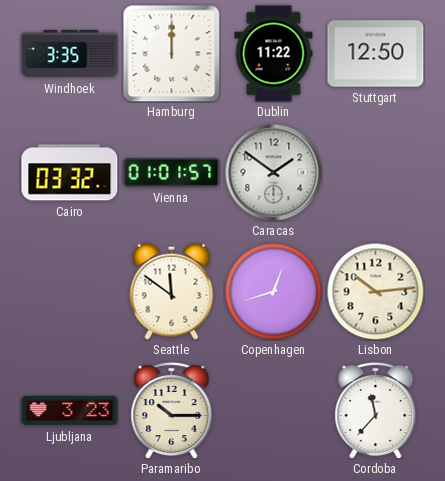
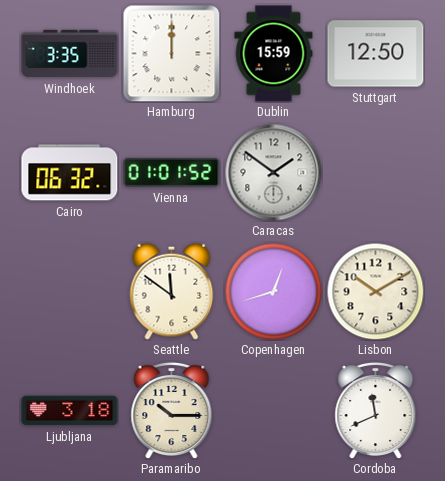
Dublin: 11:22 -> 15:59 (274, 54)
Cairo: 03:32 -> 06:32 (70, 173)
Vienna: 01:01:57 -> 01:01:52 (172, 172)
Lisbon: 10:14 -> 10:10 (375, 291)
Ljubljana: 3:23 -> 3:18 (70, 411)
Cordoba: 11:37 -> 11:41 (376, 410)
